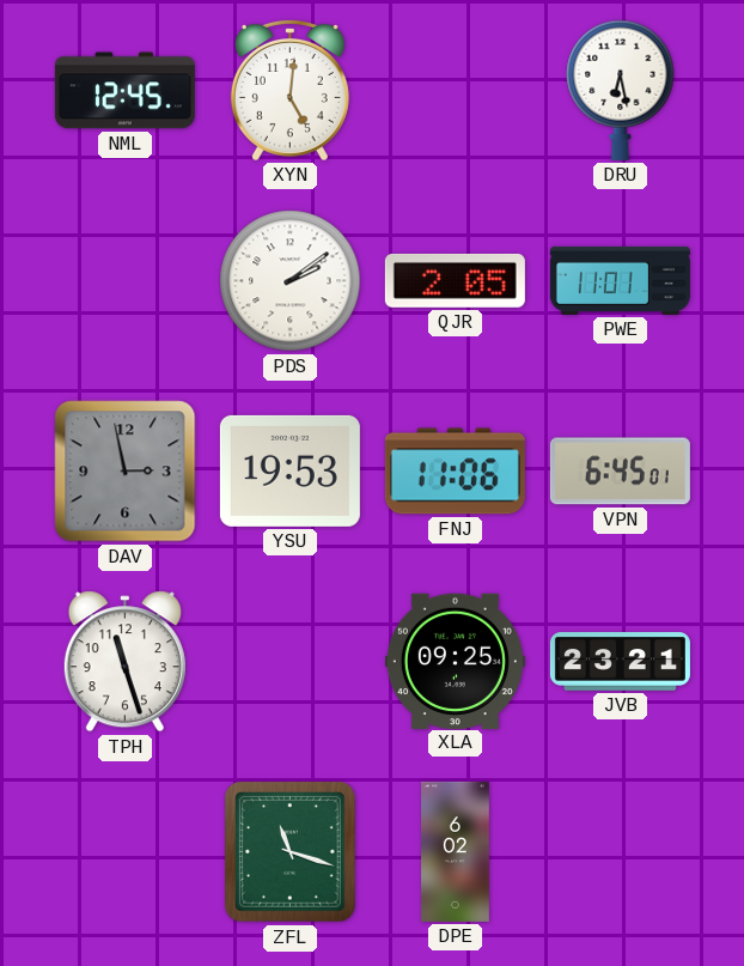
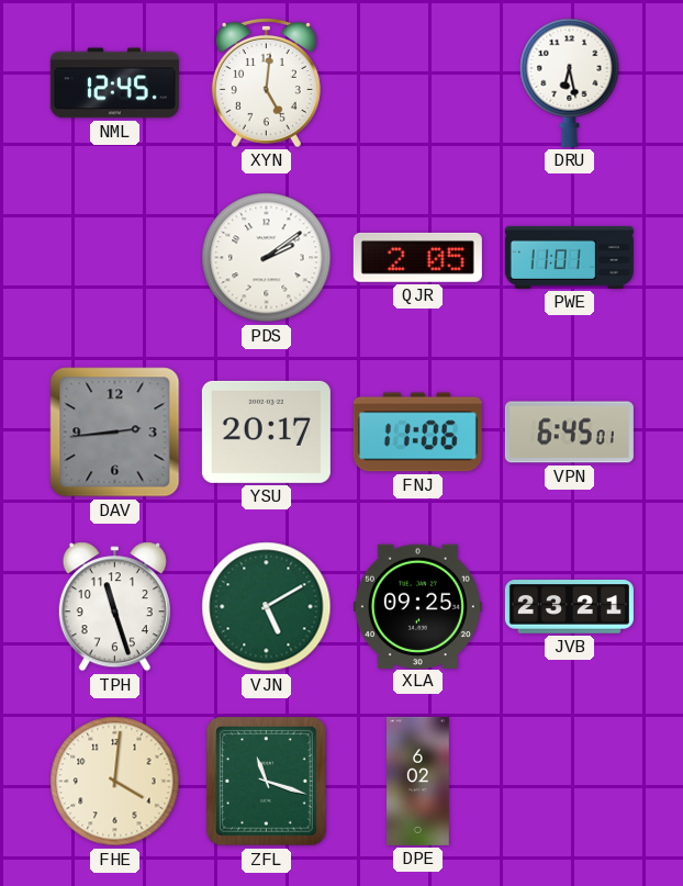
DAV: 2:58 -> 2:44 (115, 433)
YSU: 19:53 -> 20:17 (266, 431)
VJN: none -> 5:10 (267, 607)
FHE: none -> 4:01 (115, 782)
